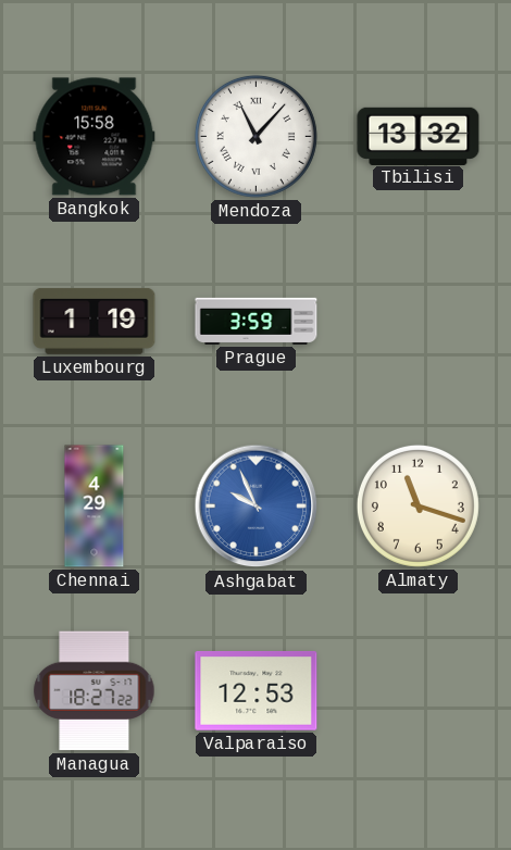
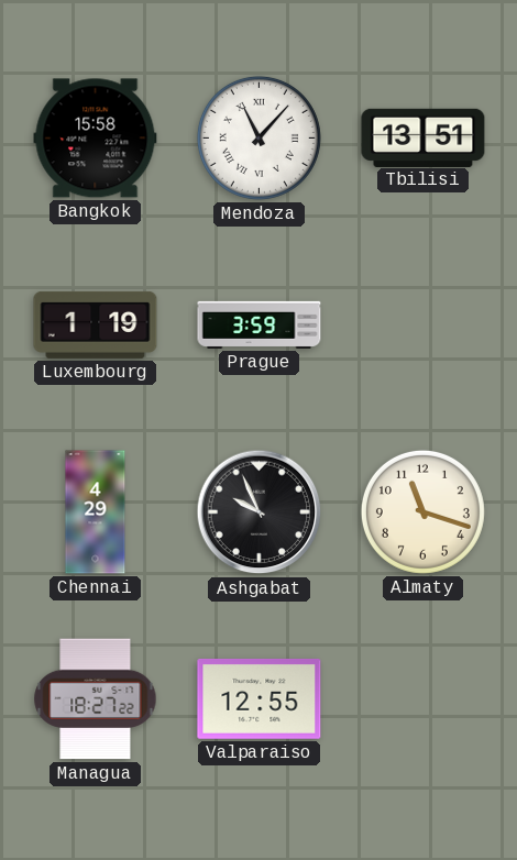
Tbilisi: 13:32 -> 13:51 (424, 137)
Ashgabat dial: blue -> black (260, 512)
Valparaiso: 12:53 -> 12:55 (260, 698)
